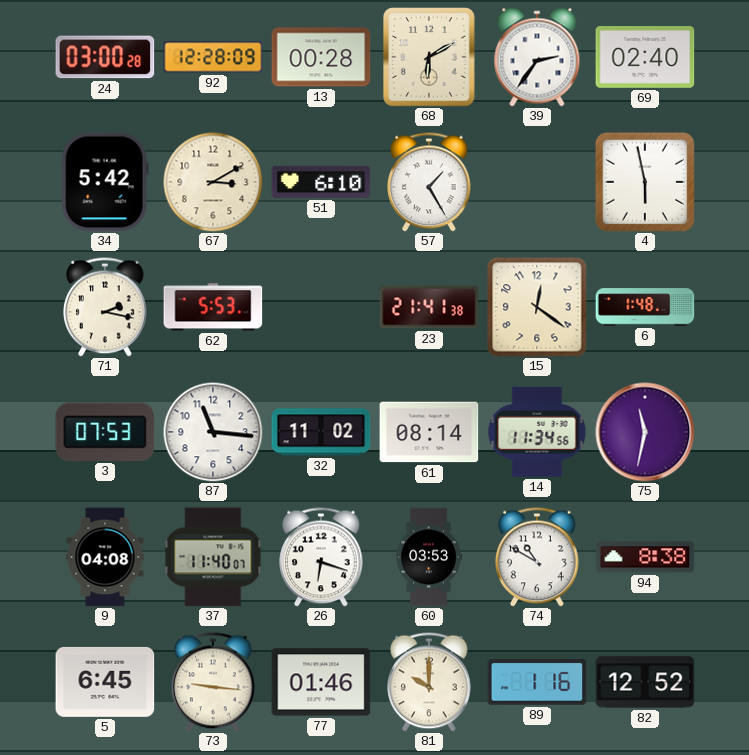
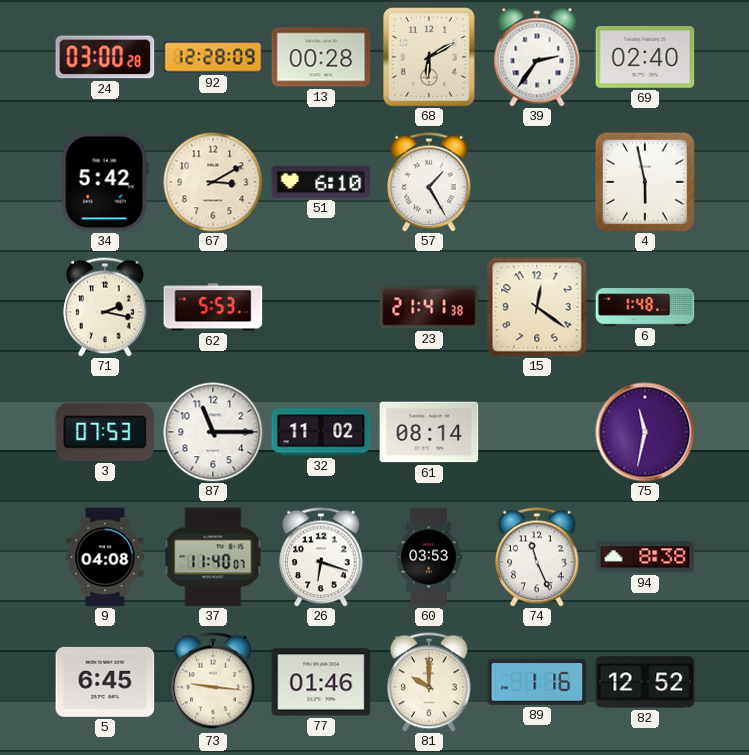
87: 11:16 -> 11:15 (213, 432)
14: 11:34 -> none (537, 432)
74: 10:50 -> 11:26 (537, 557)
